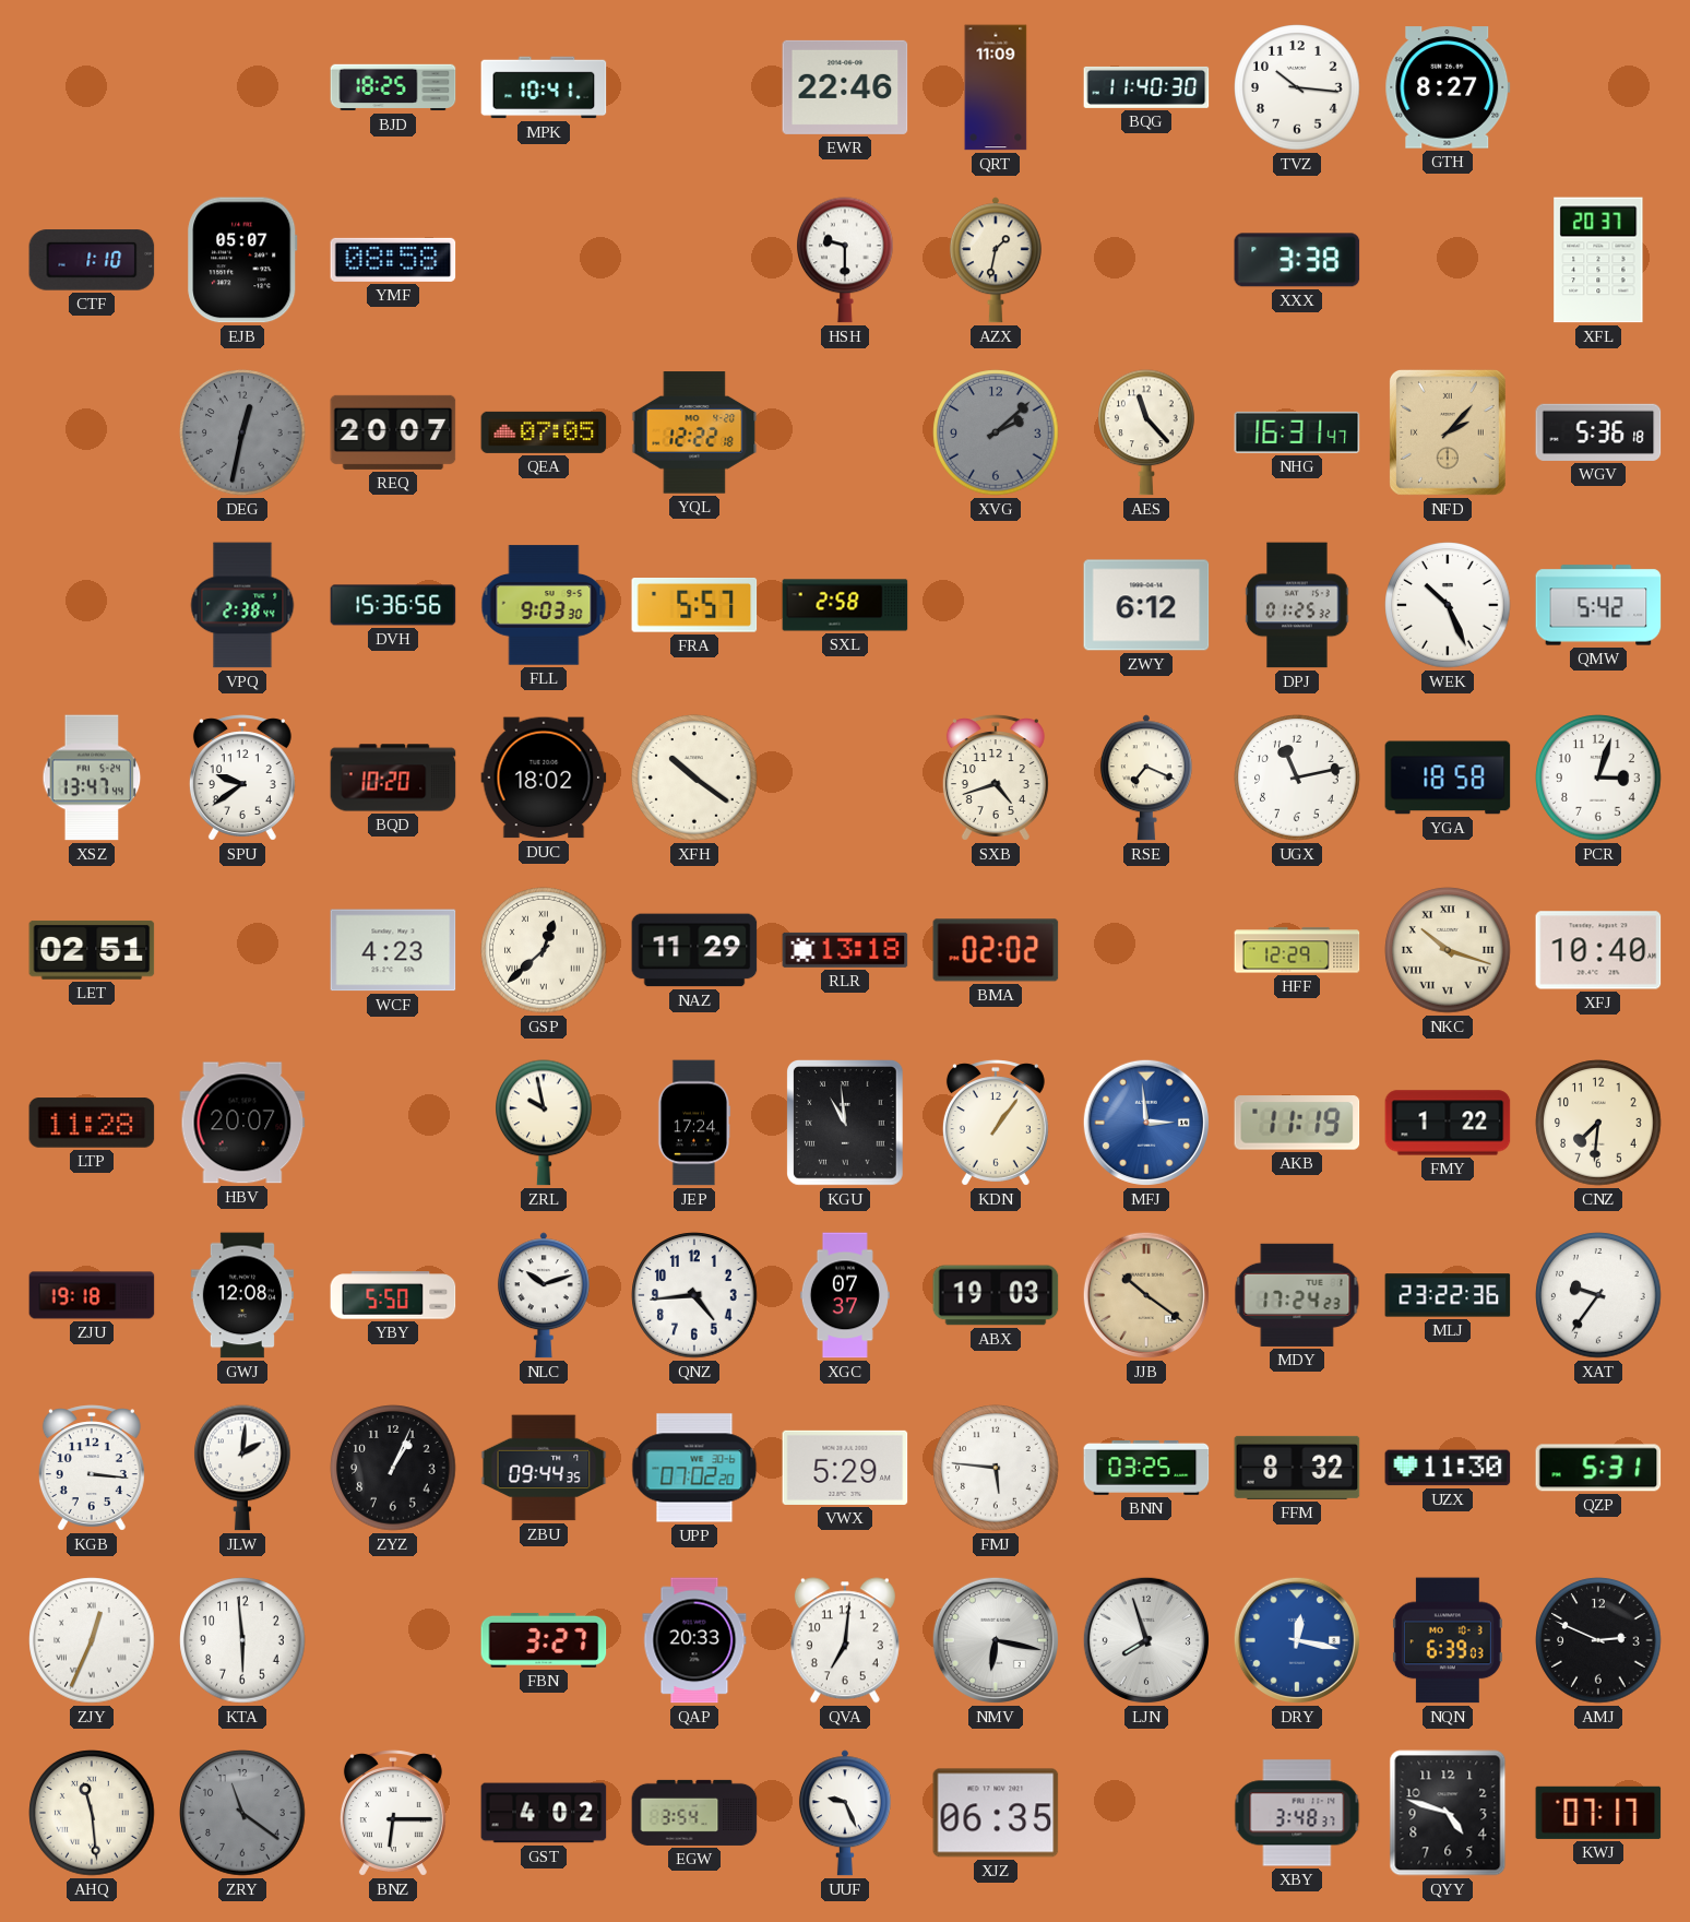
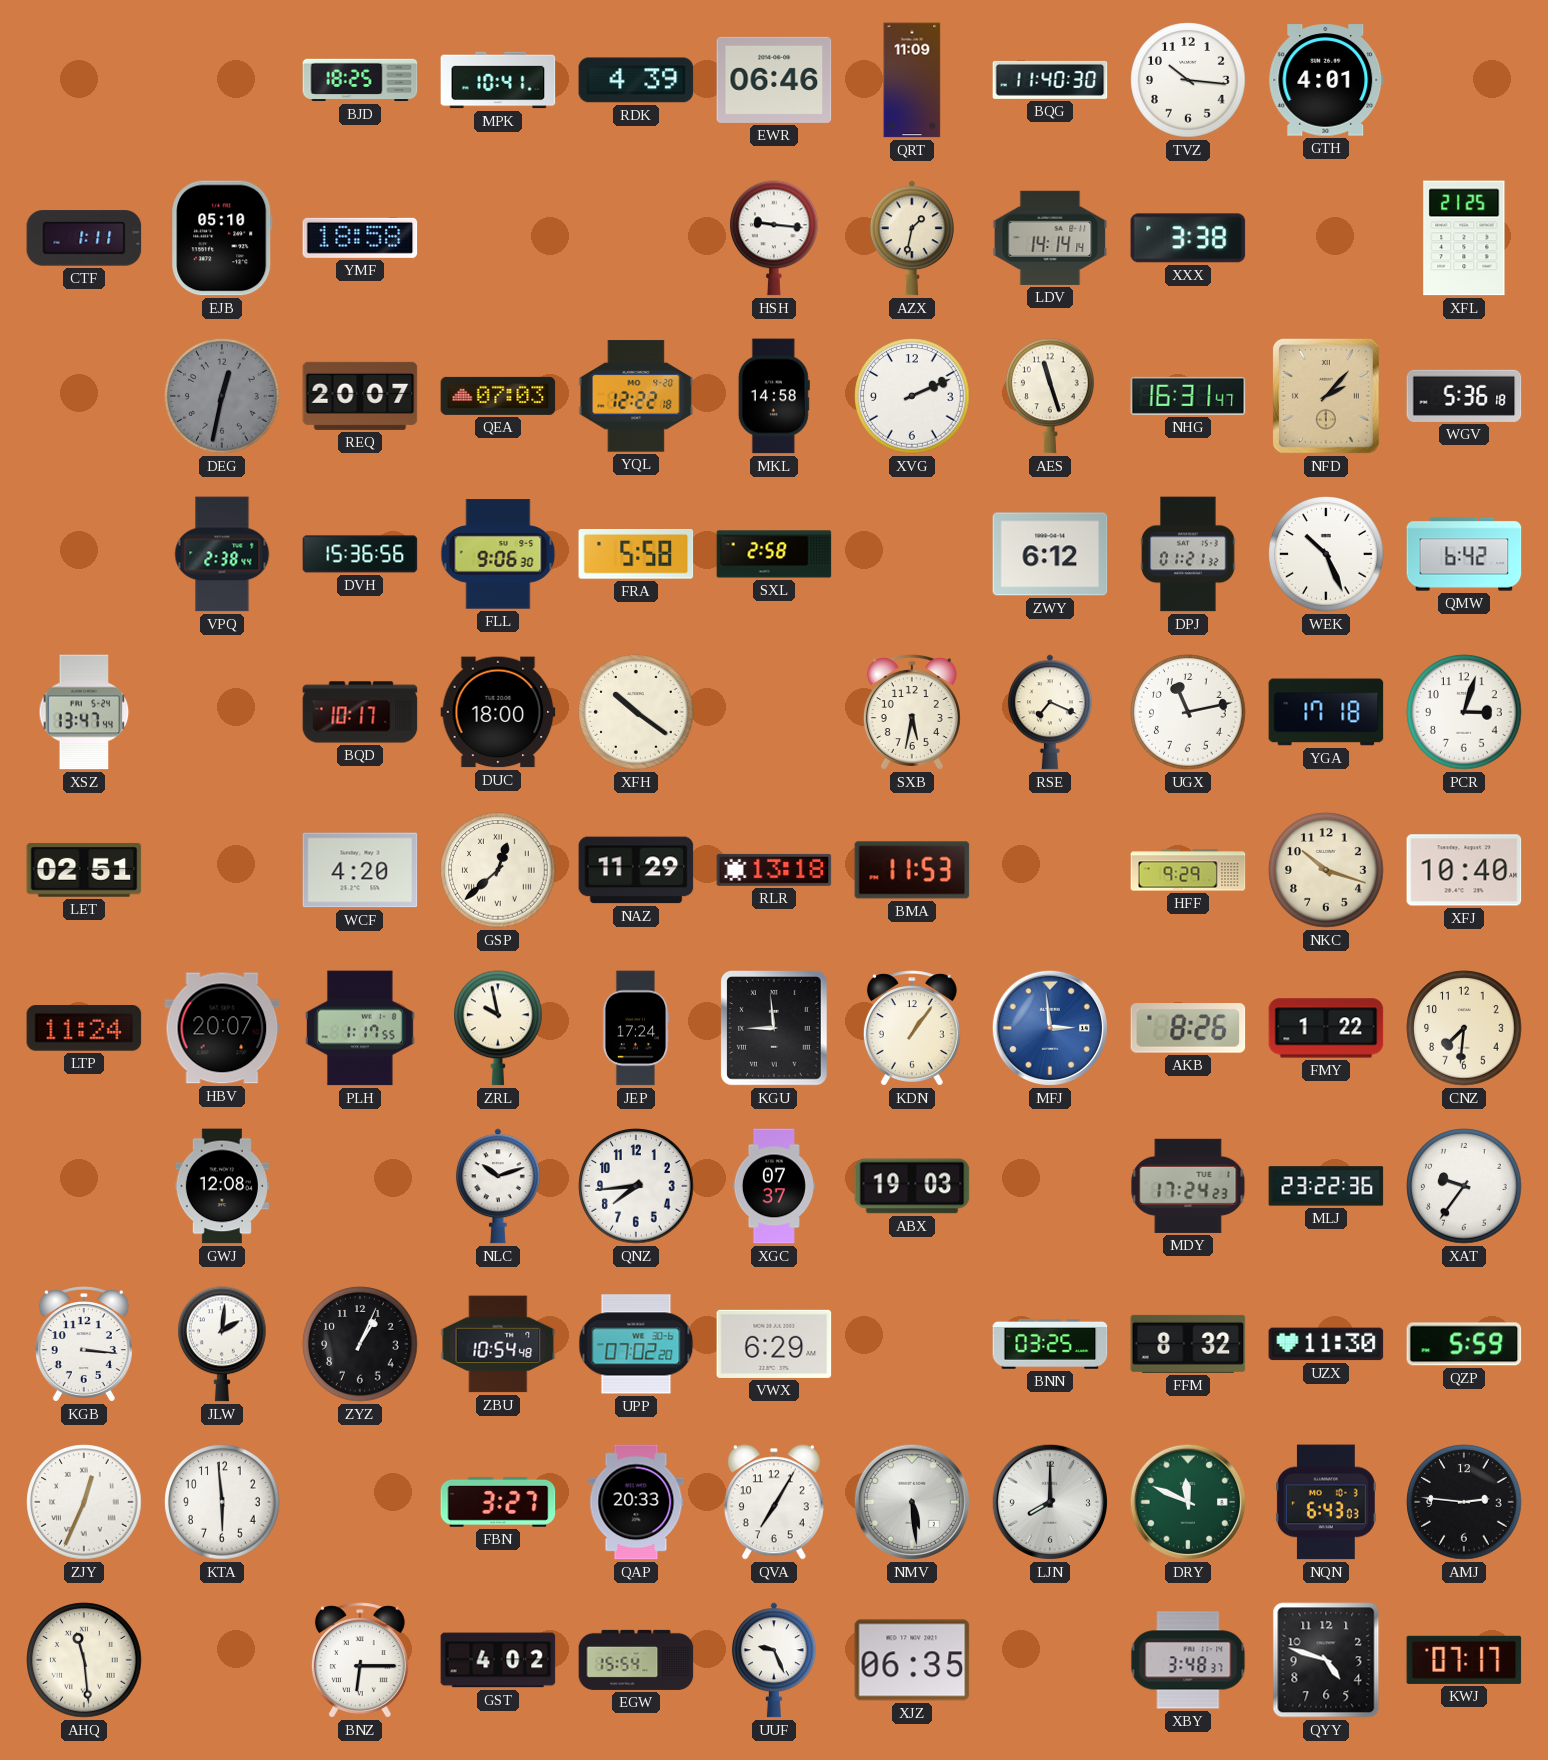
RDK: none -> 4:39 (636, 80)
EWR: 22:46 -> 06:46 (774, 80)
GTH: 8:27 -> 4:01 (1326, 80)
CTF: 1:10 -> 1:11 (84, 238)
EJB: 05:07 -> 05:10 (222, 238)
YMF: 08:58 -> 18:58 (360, 238)
HSH: 9:30 -> 9:16 (775, 238)
LDV: none -> 14:14 (1050, 238)
XFL: 20:37 -> 21:25 (1464, 238)
QEA: 07:05 -> 07:03 (498, 396)
MKL: none -> 14:58 (774, 396)
XVG: 2:08 -> 2:11 (912, 396)
XVG dial: grey -> white (912, 396)
AES: 11:23 -> 11:27 (1051, 396)
FLL: 9:03 -> 9:06 (498, 554)
FRA: 5:57 -> 5:58 (636, 555)
DPJ: 01:25 -> 01:21 (1188, 554)
QMW: 5:42 -> 6:42 (1464, 554)
SPU: 9:39 -> none (242, 778)
BQD: 10:20 -> 10:17 (360, 712)
DUC: 18:02 -> 18:00 (498, 712)
SXB: 4:42 -> 5:32 (912, 712)
YGA: 18:58 -> 17:18 (1326, 712)
WCF: 4:23 -> 4:20 (360, 870)
BMA: 02:02 -> 11:53 (912, 870)
HFF: 12:29 -> 9:29 (1188, 870)
NKC numerals: Roman -> Arabic (1326, 870)
LTP: 11:28 -> 11:24 (84, 1028)
PLH: none -> 1:17 (360, 1028)
KGU: 10:59 -> 8:59 (774, 1028)
AKB: 11:19 -> 8:26 (1188, 1028)
ZJU: 19:18 -> none (92, 1295)
YBY: 5:50 -> none (393, 1295)
QNZ: 4:44 -> 7:44 (636, 1186)
JJB: 10:21 -> none (1146, 1295)
ZBU: 09:44 -> 10:54 (498, 1344)
VWX: 5:29 -> 6:29 (774, 1344)
FMJ: 5:46 -> none (996, 1468)
QZP: 5:31 -> 5:59 (1464, 1344)
QVA: 7:01 -> 7:05 (774, 1502)
NMV: 6:17 -> 5:29 (912, 1502)
LJN: 7:57 -> 8:00 (1050, 1502)
DRY: 12:17 -> 11:49 (1188, 1502)
DRY dial: blue -> green (1188, 1502)
NQN: 6:39 -> 6:43 (1326, 1502)
AMJ: 2:49 -> 2:46 (1464, 1502)
ZRY: 11:21 -> none (242, 1813)
EGW: 3:54 -> 15:54 (636, 1660)
